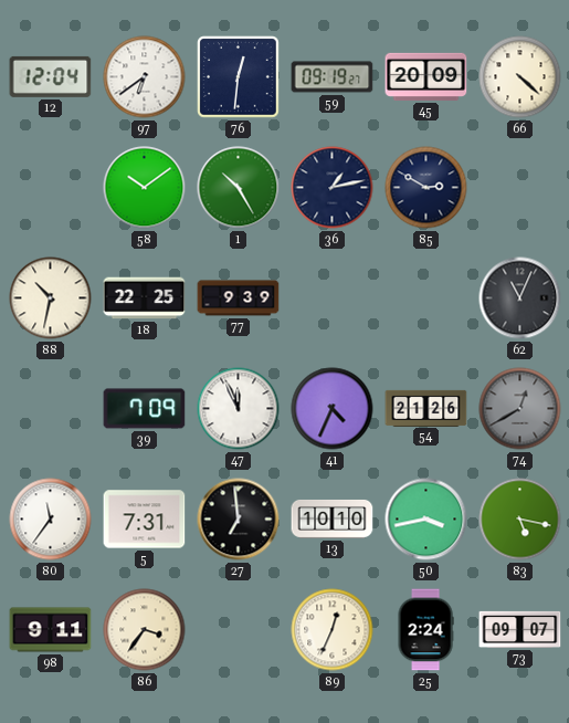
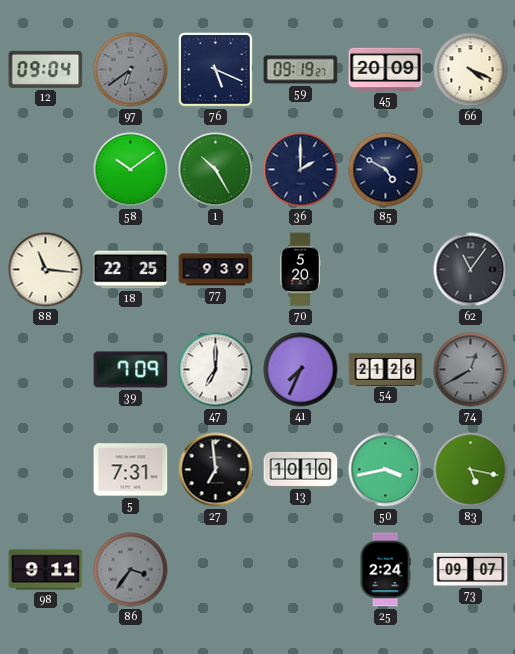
12: 12:04 -> 09:04 (46, 69)
97 dial: white -> grey (131, 70)
76: 12:31 -> 5:19 (216, 70)
66: 4:22 -> 4:19 (471, 70)
36: 1:13 -> 2:00 (301, 170)
85: 2:50 -> 4:50 (386, 170)
88: 10:32 -> 11:16 (46, 270)
70: none -> 5:20 (300, 270)
62: 11:04 -> 11:06 (471, 270)
47: 11:56 -> 7:00 (216, 370)
41: 4:34 -> 7:34 (301, 370)
80: 11:36 -> none (51, 520)
86 dial: cream -> grey (131, 570)
89: 12:34 -> none (333, 630)
